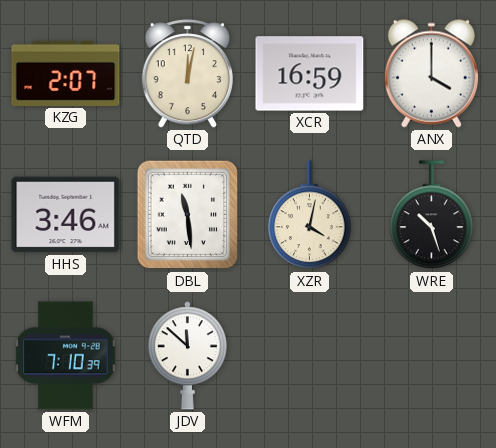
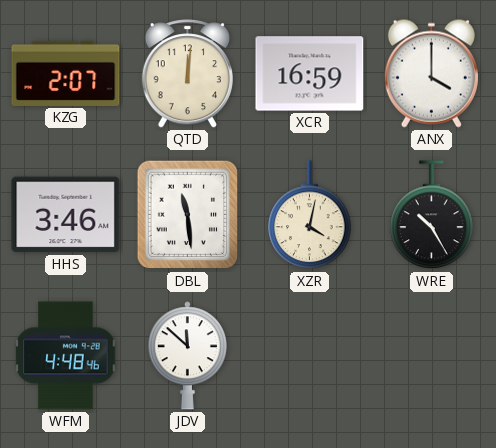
QTD: 12:02 -> 12:01 (187, 74)
WRE: 10:27 -> 10:25 (432, 215)
WFM: 7:10 -> 4:48 (66, 356)
